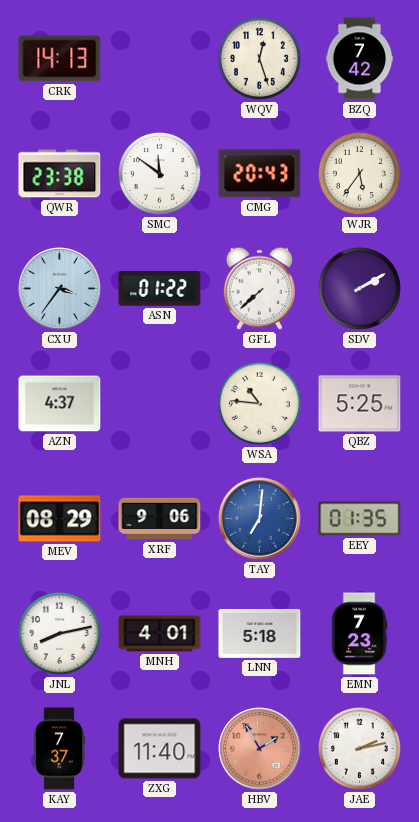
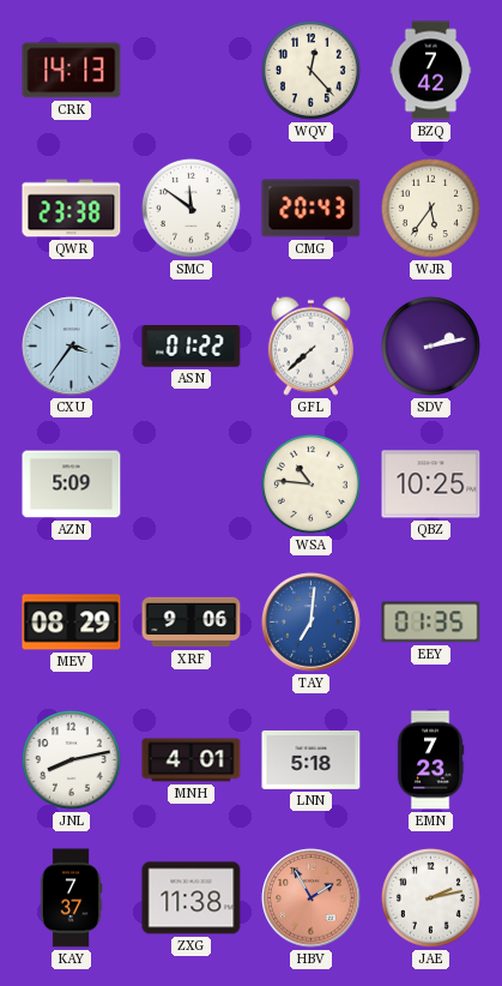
WQV: 12:27 -> 12:23 (310, 70)
SDV: 2:10 -> 2:13 (430, 345)
AZN: 4:37 -> 5:09 (72, 485)
QBZ: 5:25 -> 10:25 (431, 485)
ZXG: 11:40 -> 11:38 (192, 898)
